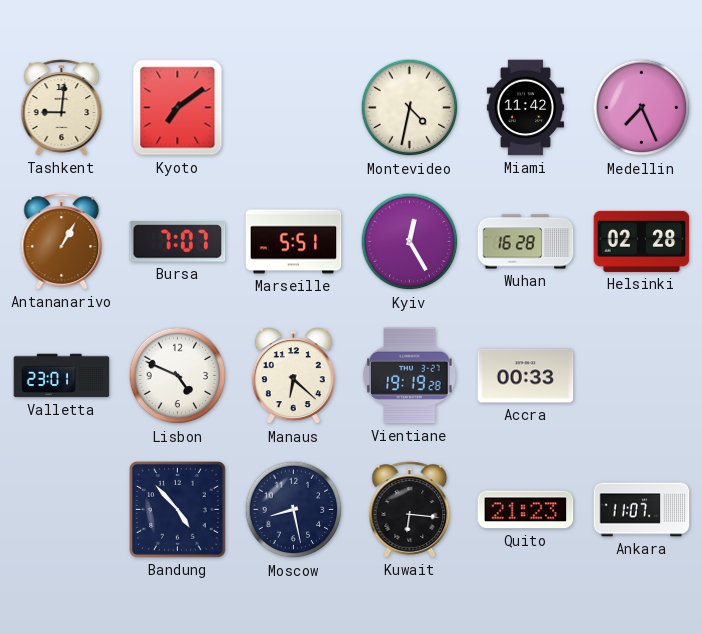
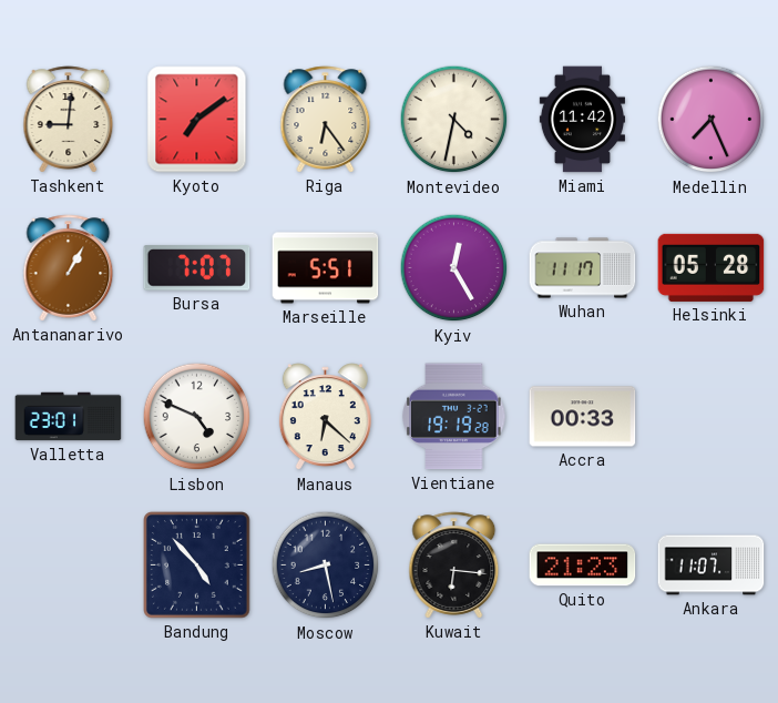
Riga: none -> 6:24 (326, 120)
Wuhan: 16:28 -> 11:17 (583, 268)
Helsinki: 02:28 -> 05:28 (712, 267)
